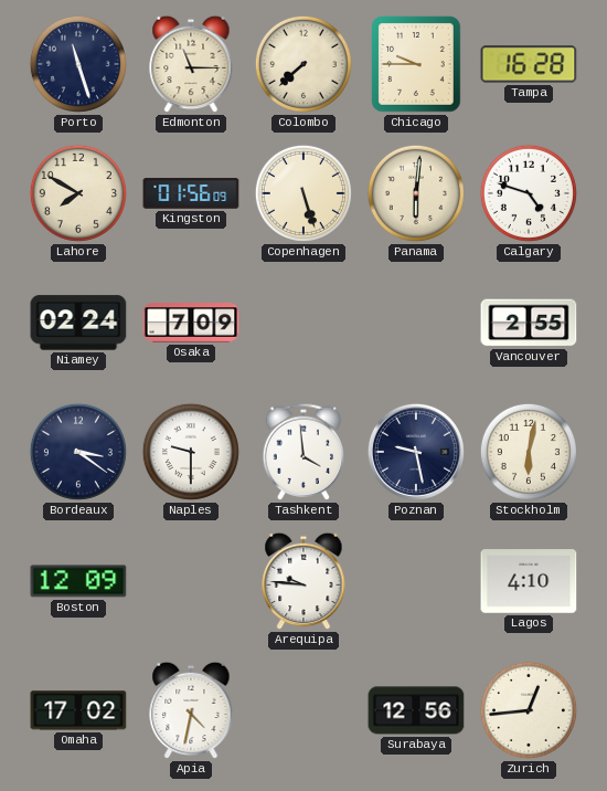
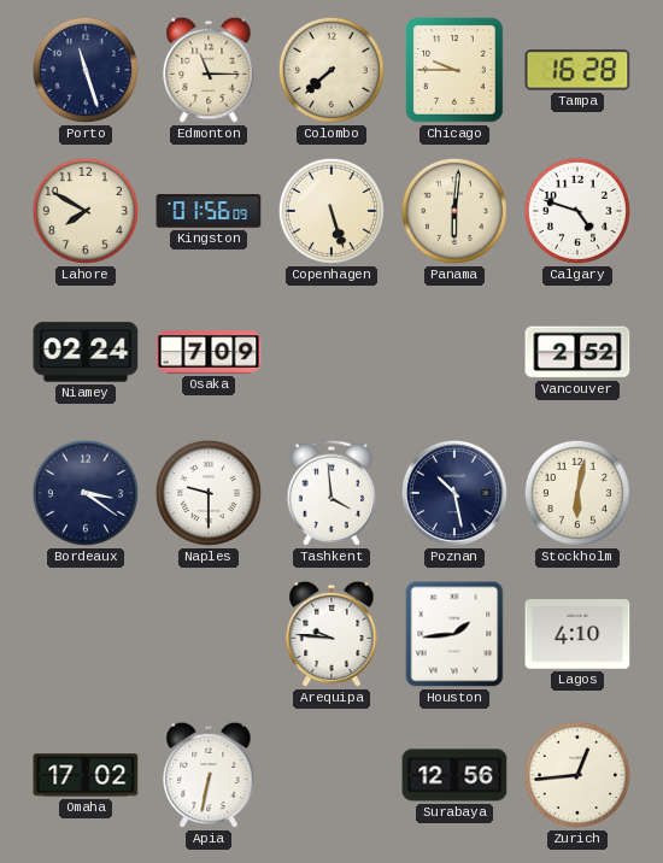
Vancouver: 2:55 -> 2:52 (577, 352)
Poznan: 9:28 -> 10:28 (454, 493)
Boston: 12:09 -> none (78, 581)
Houston: none -> 1:44 (454, 634)
Apia: 4:32 -> 6:32 (209, 775)
